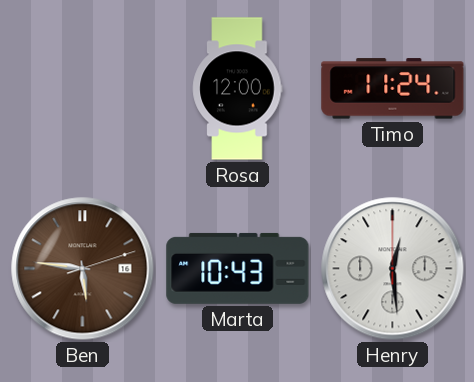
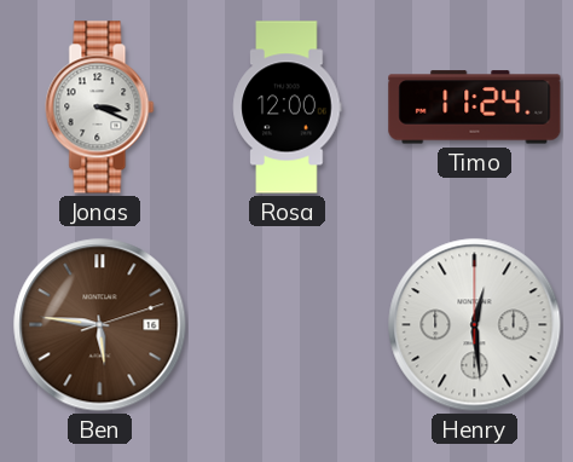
Jonas: none -> 3:19 (100, 108)
Marta: 10:43 -> none (238, 268)
